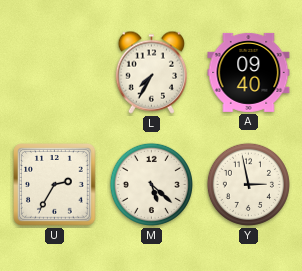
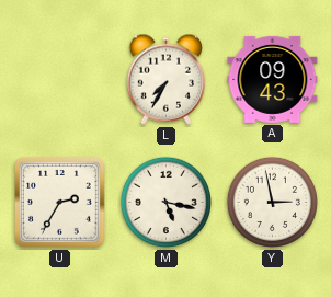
A: 09:40 -> 09:43 (273, 79)
M: 5:22 -> 5:17 (165, 202)
